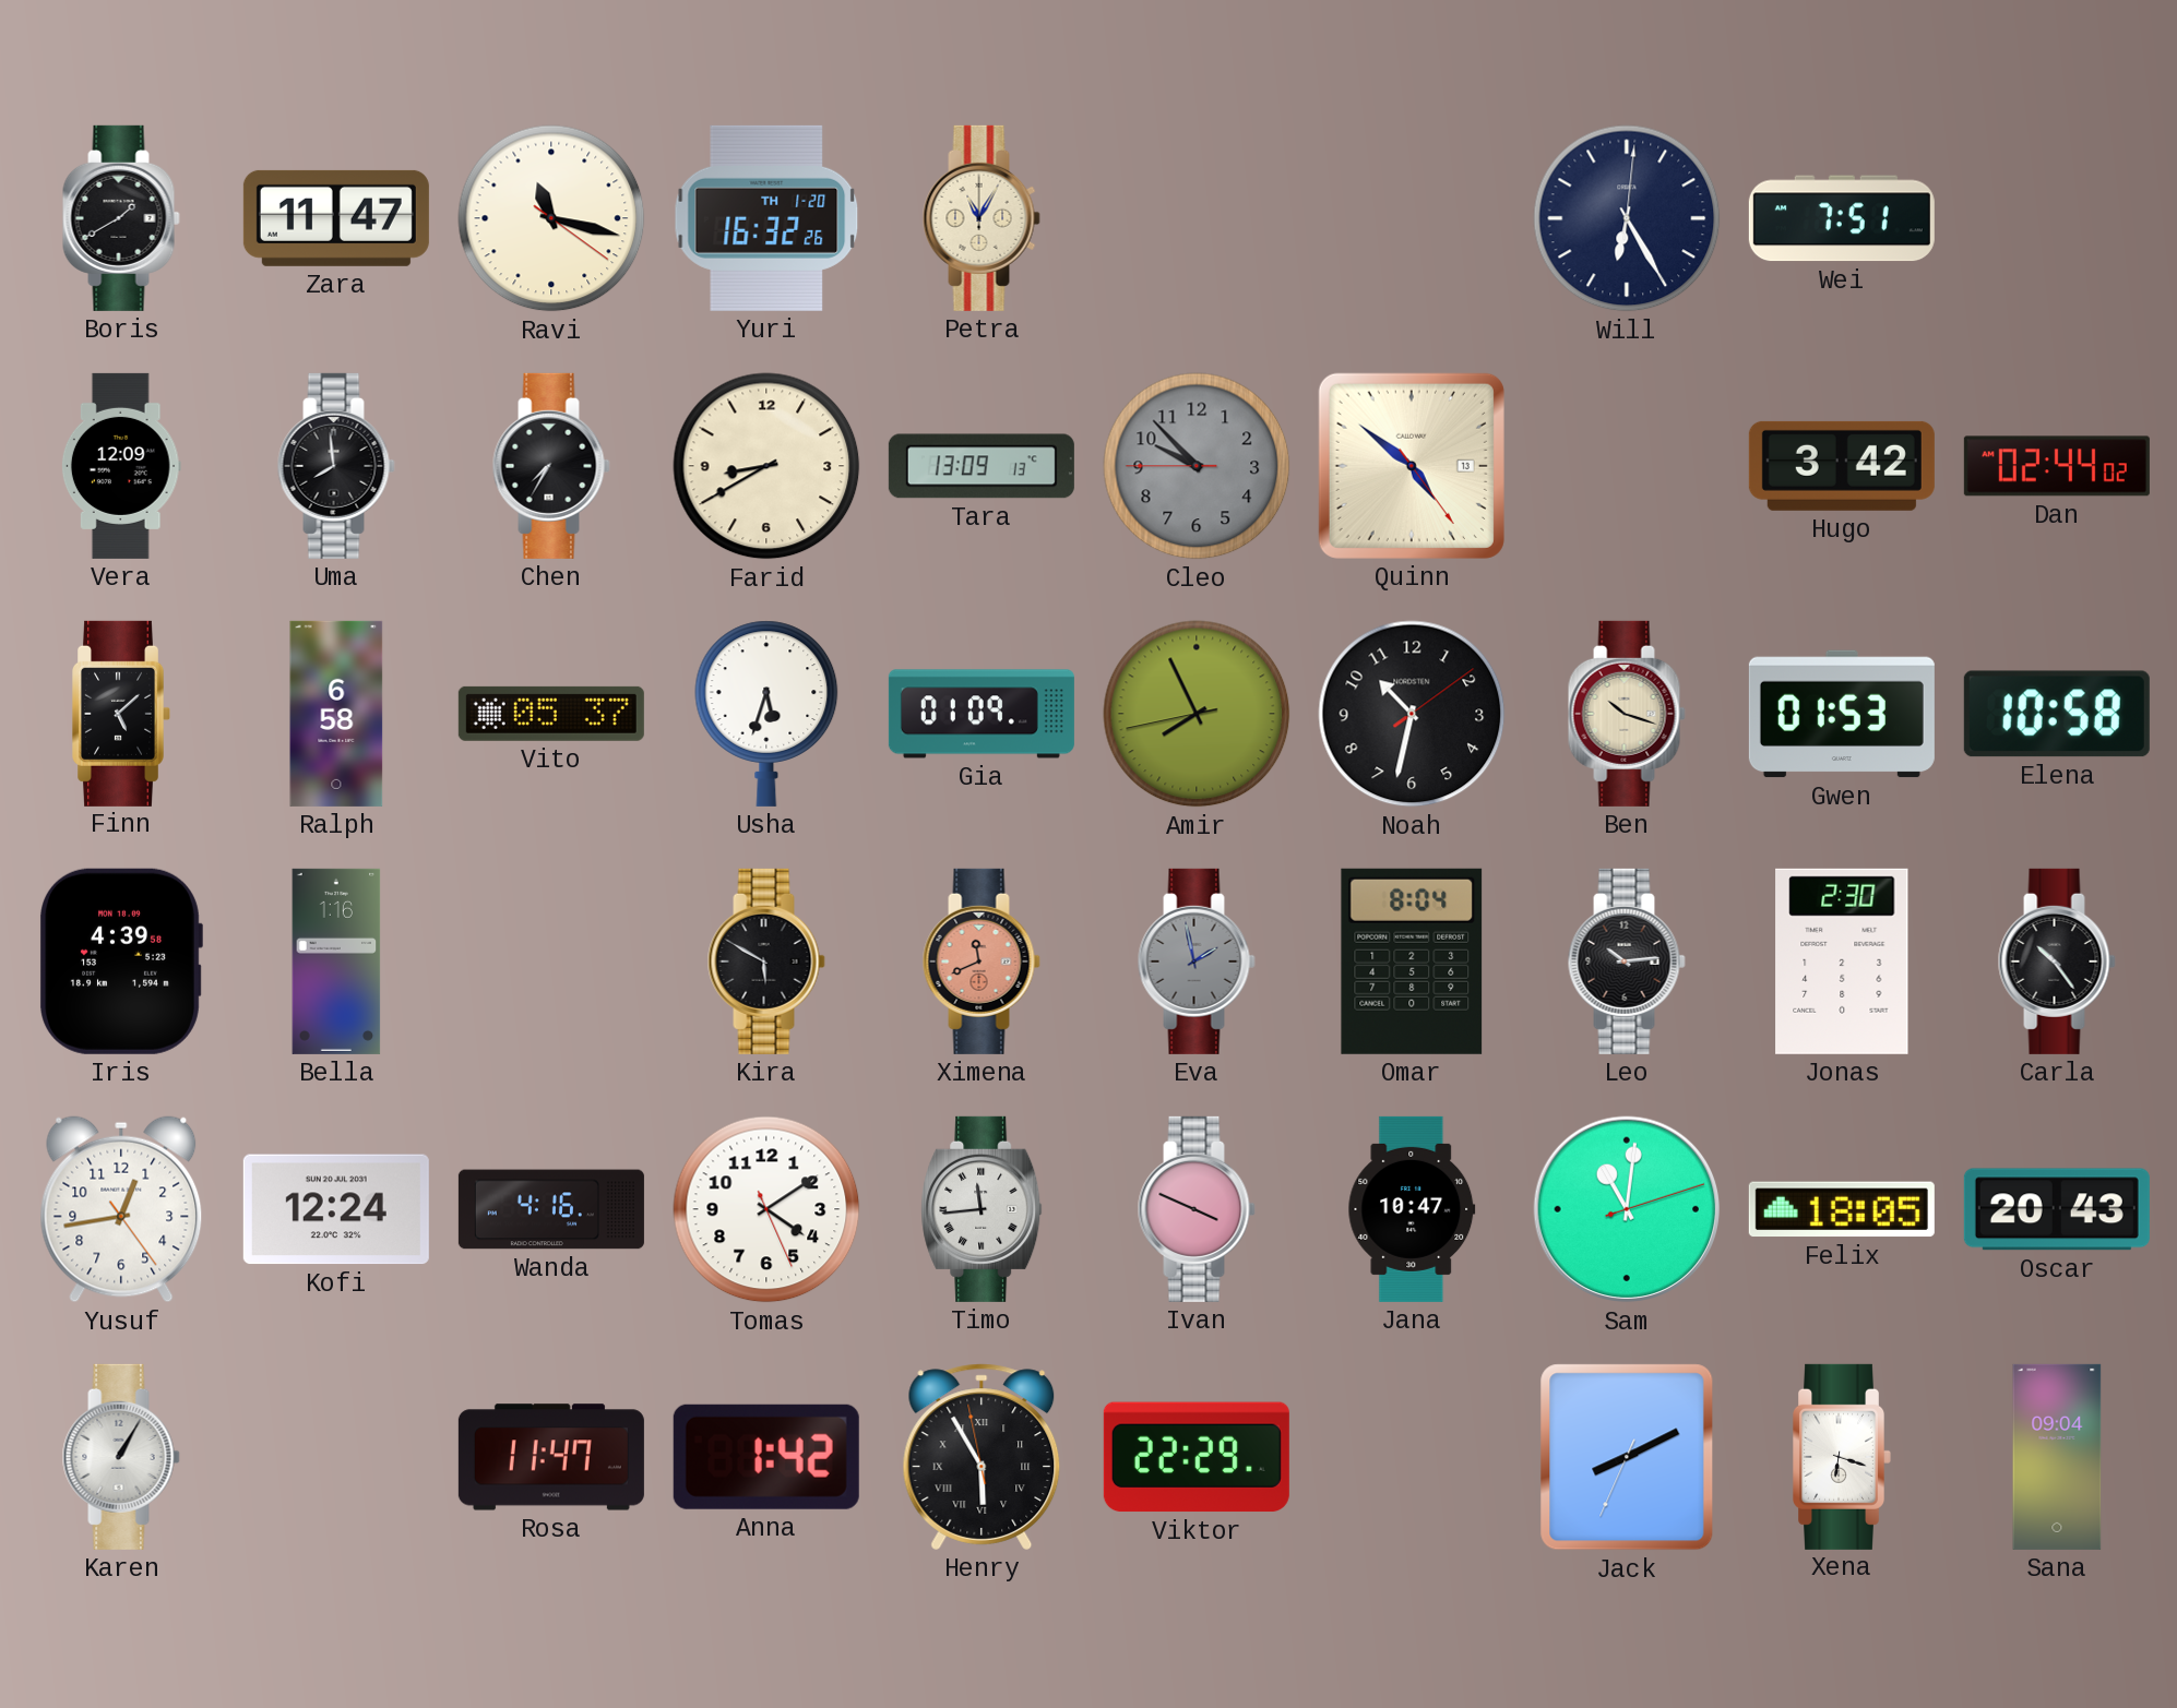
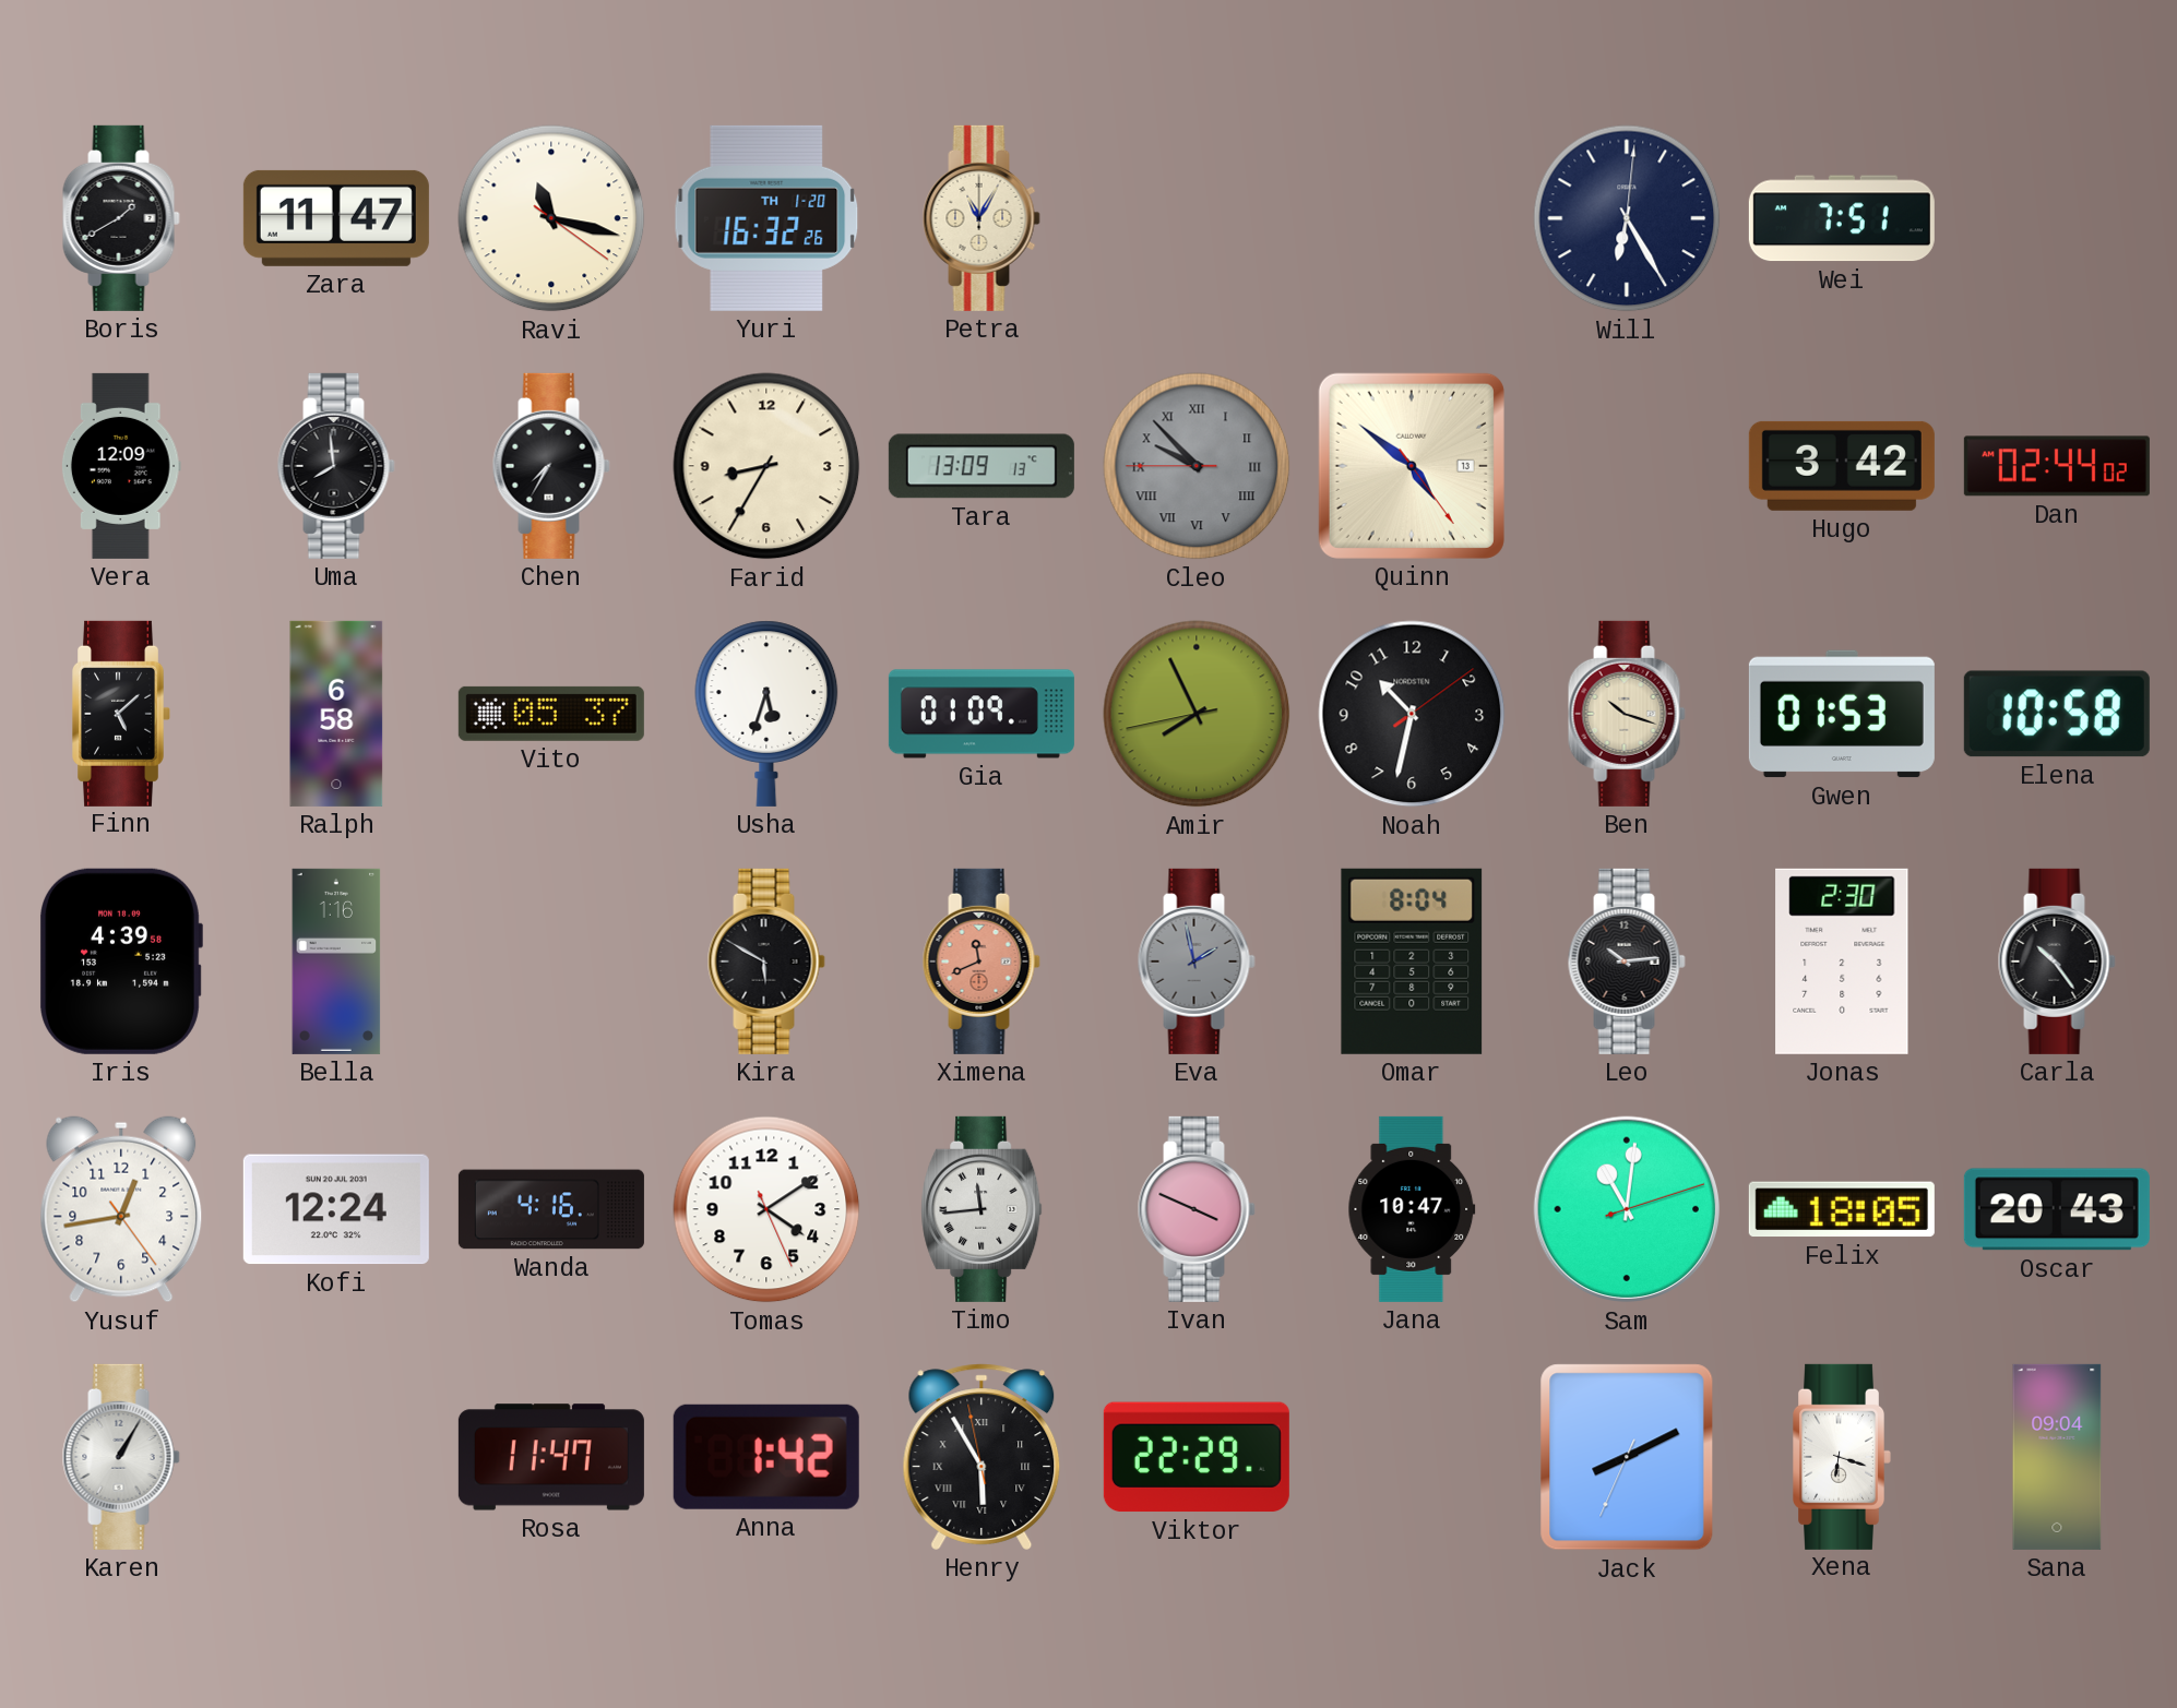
Farid: 8:40 -> 8:35 (766, 466)
Cleo numerals: Arabic -> Roman (1197, 466)
